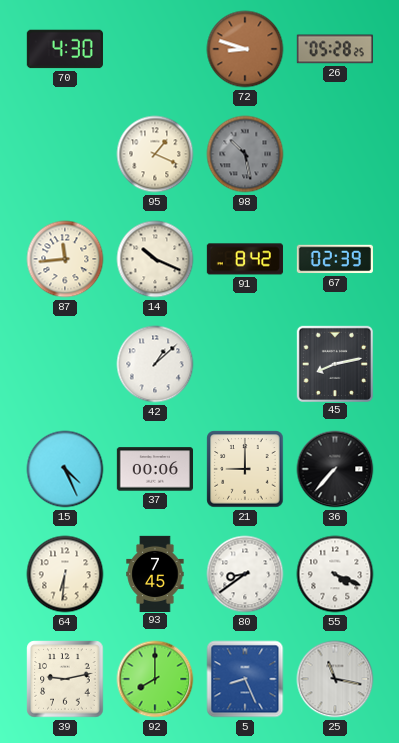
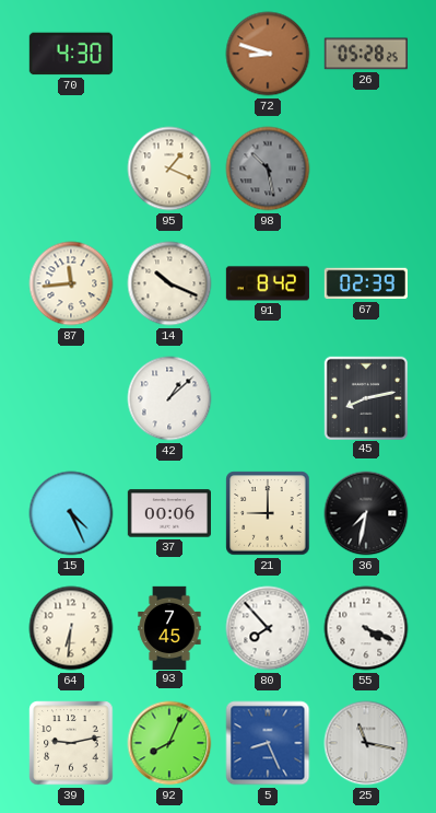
36: 7:37 -> 7:32 (366, 513)
80: 8:39 -> 7:53 (268, 628)
92: 8:00 -> 8:04 (169, 743)
